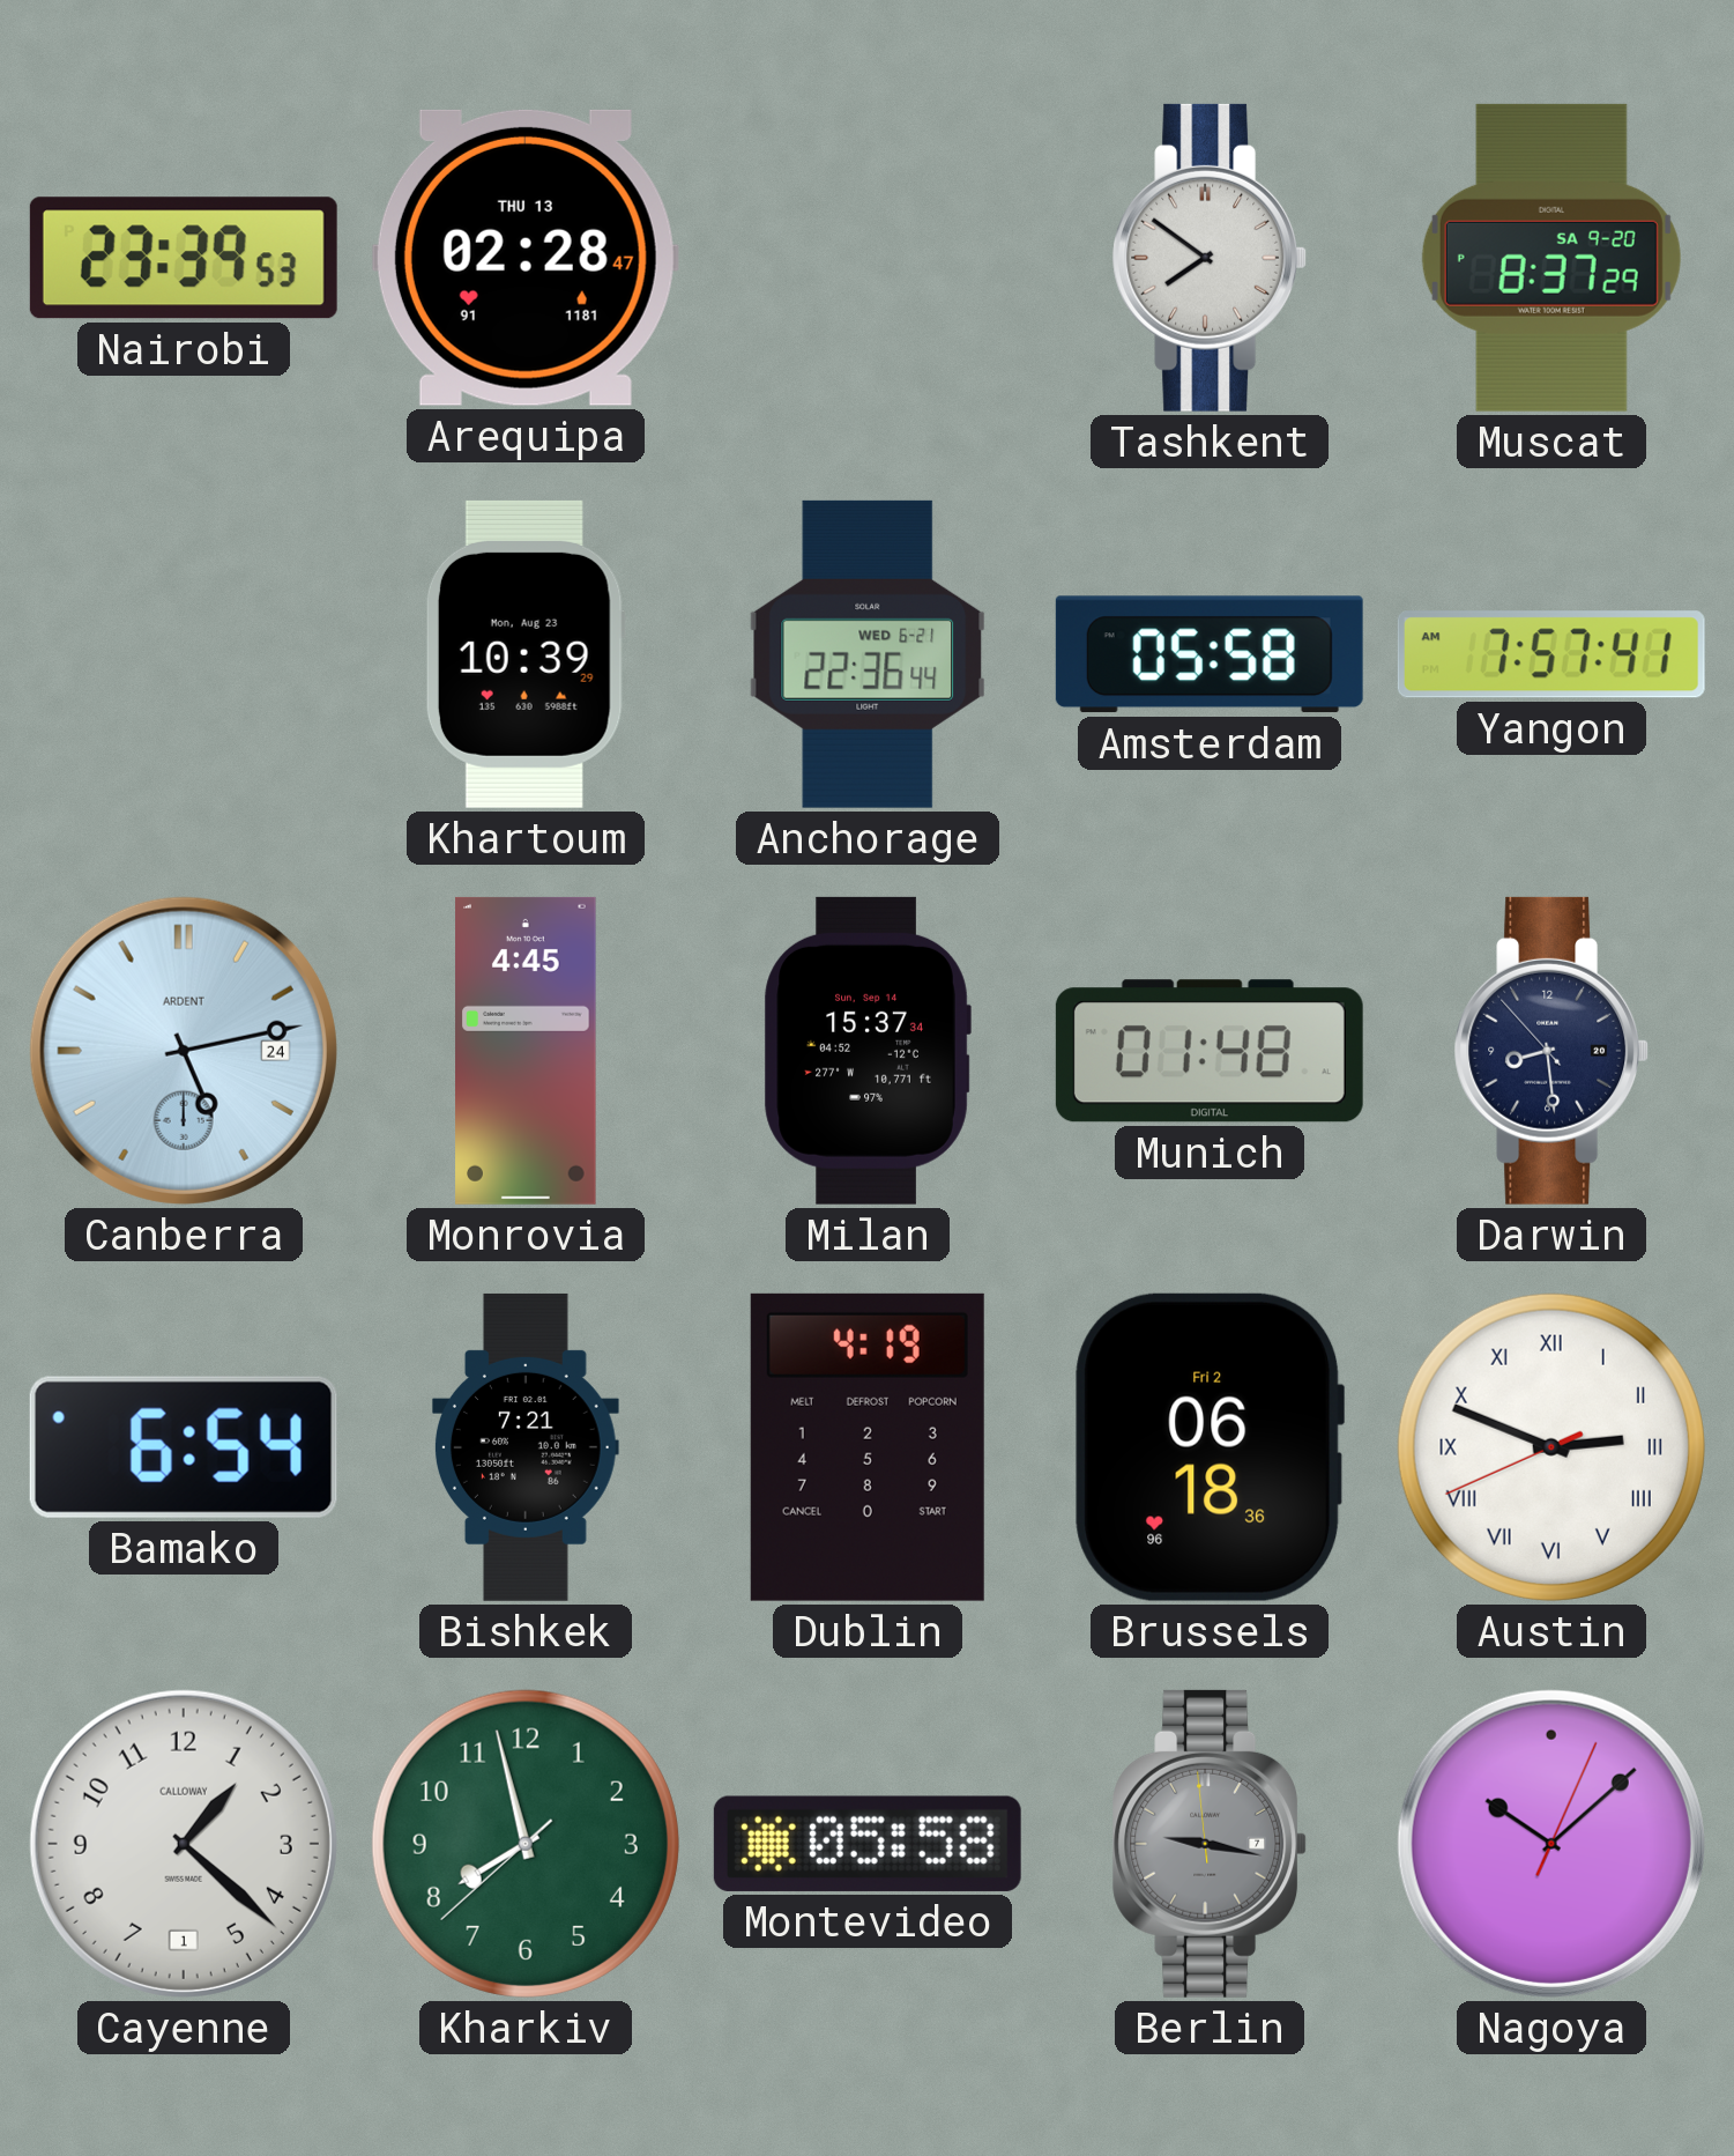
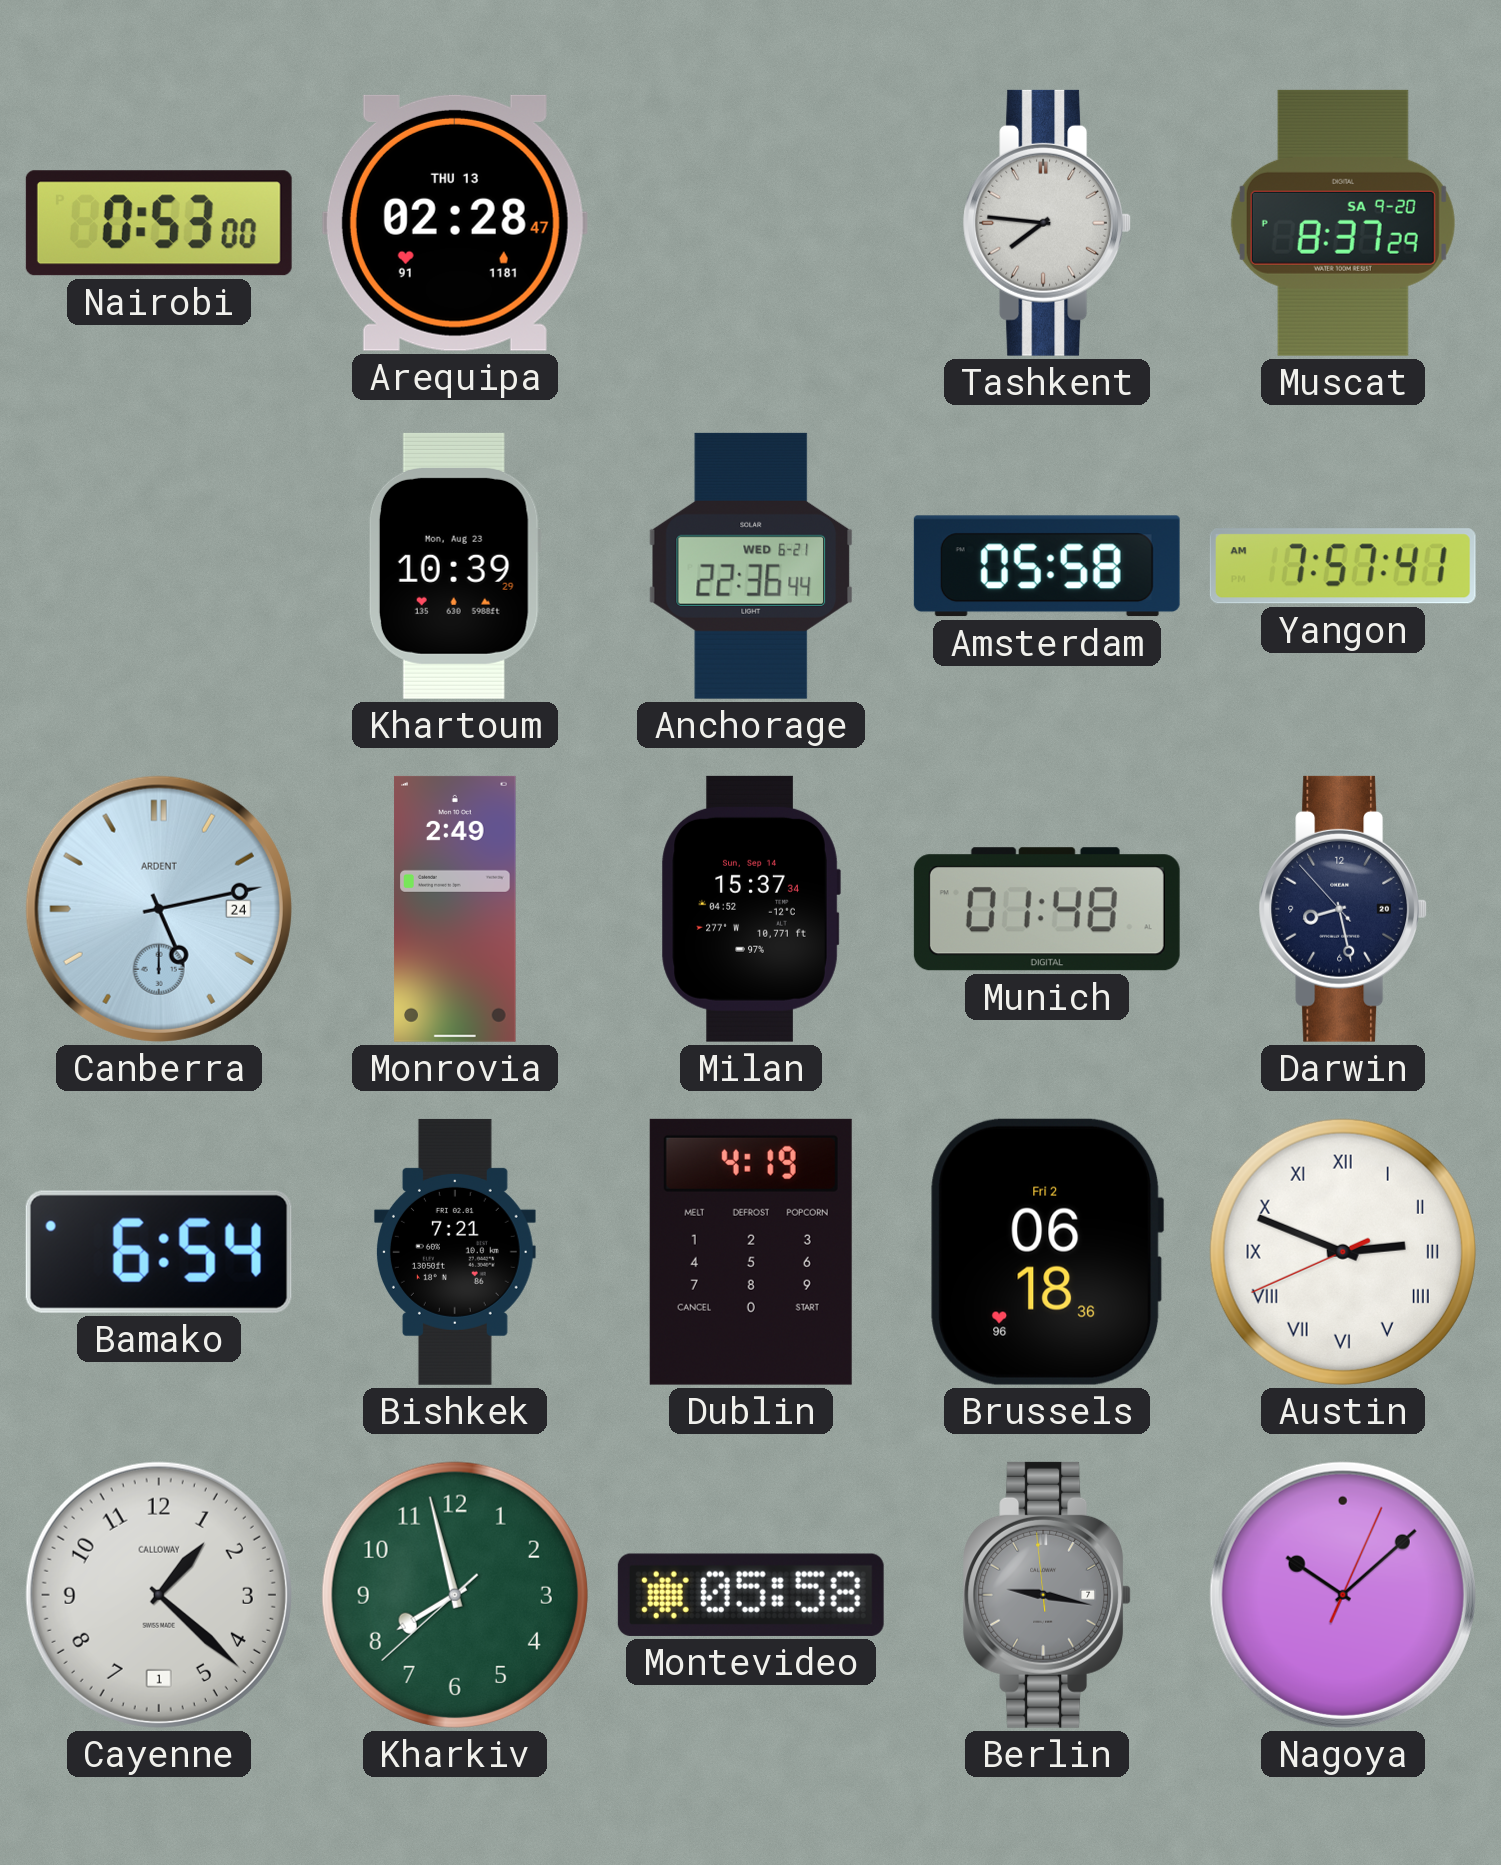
Nairobi: 23:39 -> 0:53 (159, 223)
Tashkent: 7:51 -> 7:46 (1047, 223)
Monrovia: 4:45 -> 2:49 (455, 909)
Darwin: 8:28 -> 8:27 (1343, 909)
